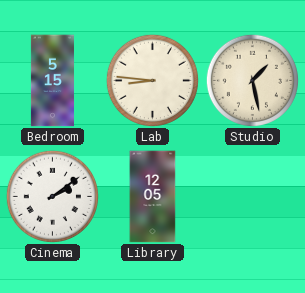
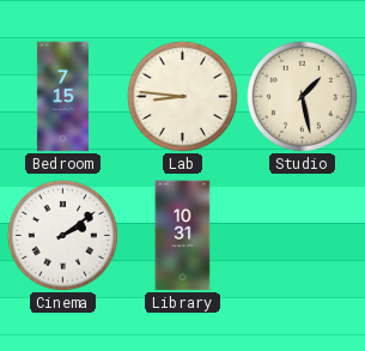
Bedroom: 5:15 -> 7:15 (62, 97)
Library: 12:05 -> 10:31 (183, 236)
